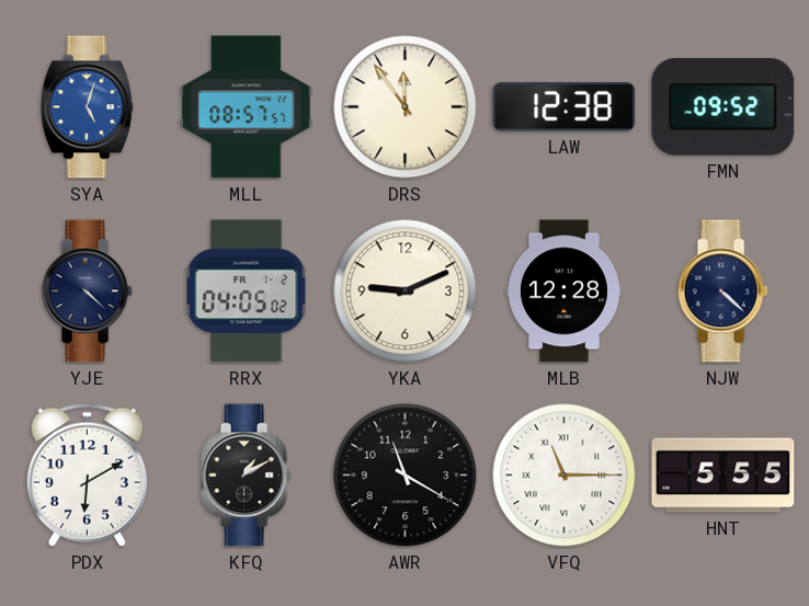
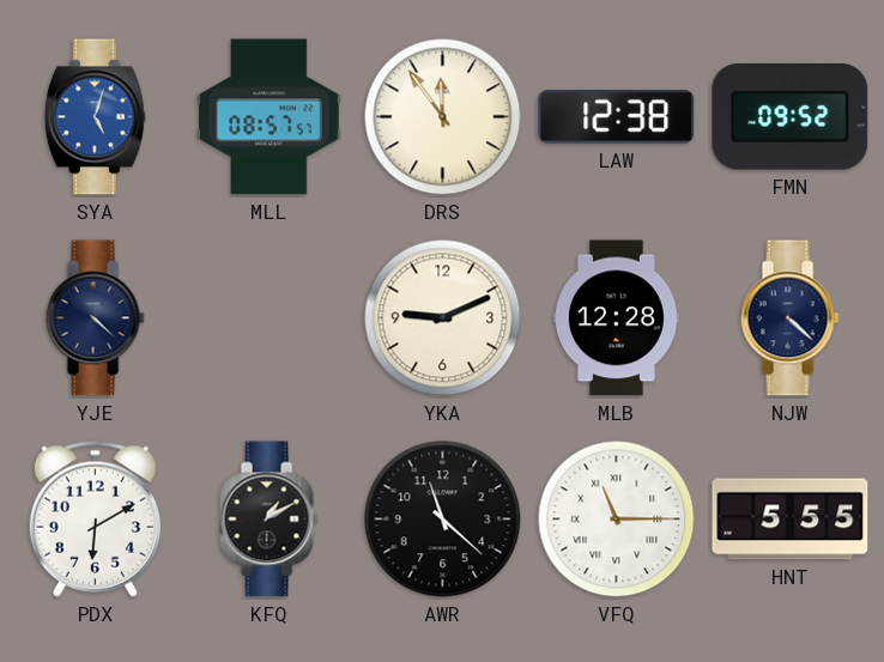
RRX: 04:05 -> none (247, 291)
AWR: 11:20 -> 11:22 (443, 520)
